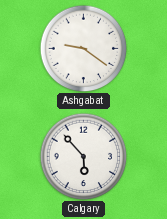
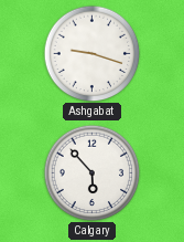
Ashgabat: 9:21 -> 9:18 (91, 53)
